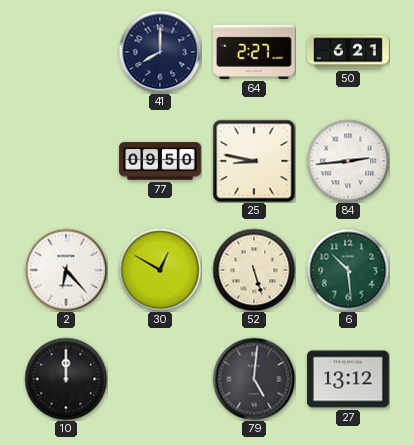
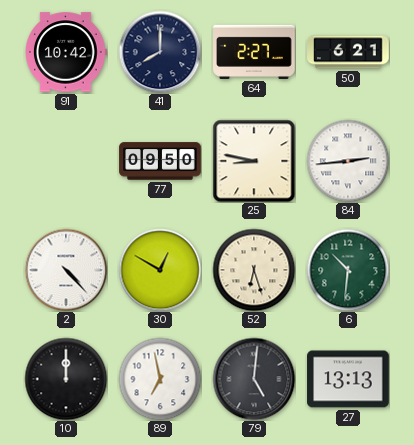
91: none -> 10:42 (67, 52)
2: 6:23 -> 4:23 (66, 270)
52: 5:27 -> 6:27 (254, 270)
6: 10:29 -> 10:31 (348, 270)
89: none -> 6:58 (160, 379)
27: 13:12 -> 13:13 (348, 379)
